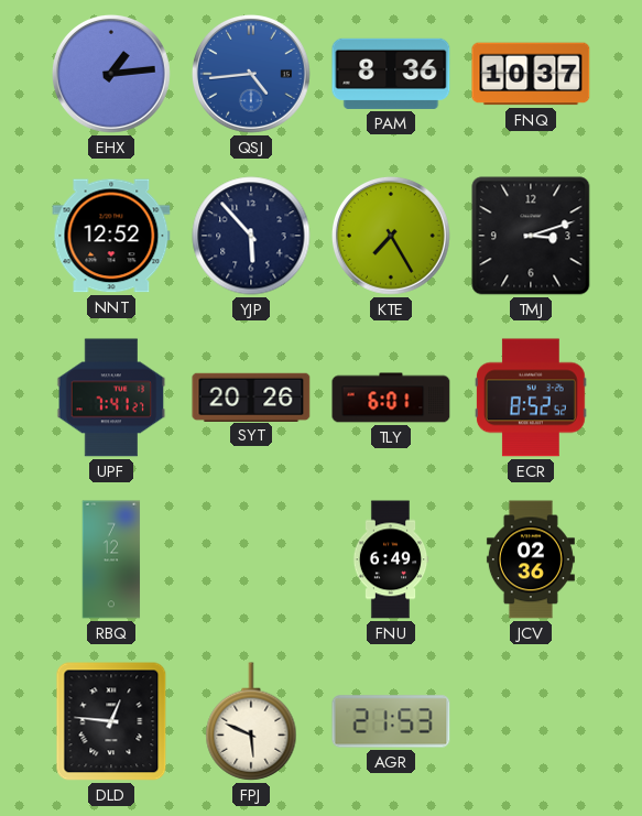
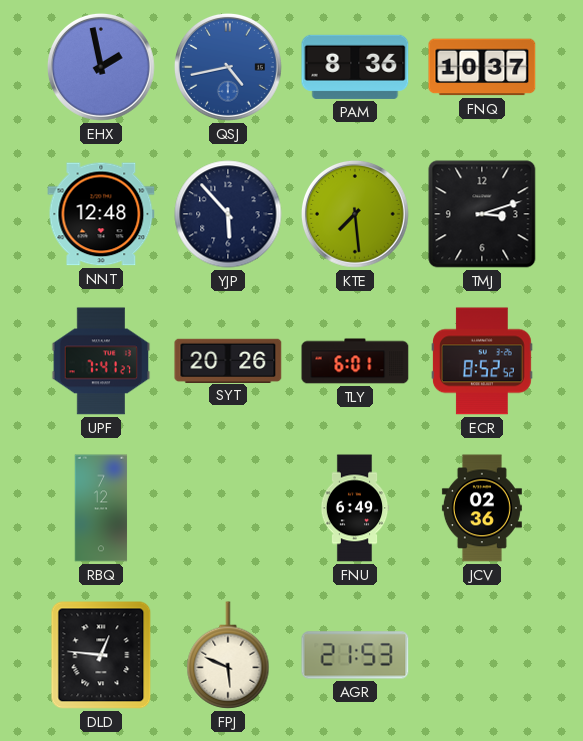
EHX: 1:14 -> 1:58 (101, 67)
QSJ: 4:44 -> 4:43 (228, 67)
NNT: 12:52 -> 12:48 (101, 214)
KTE: 7:25 -> 7:29 (355, 214)
